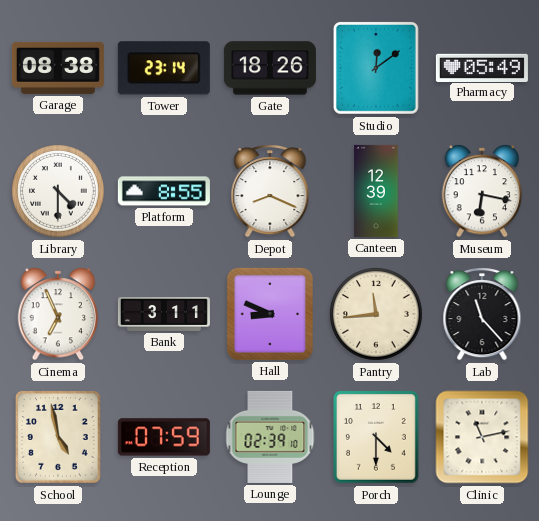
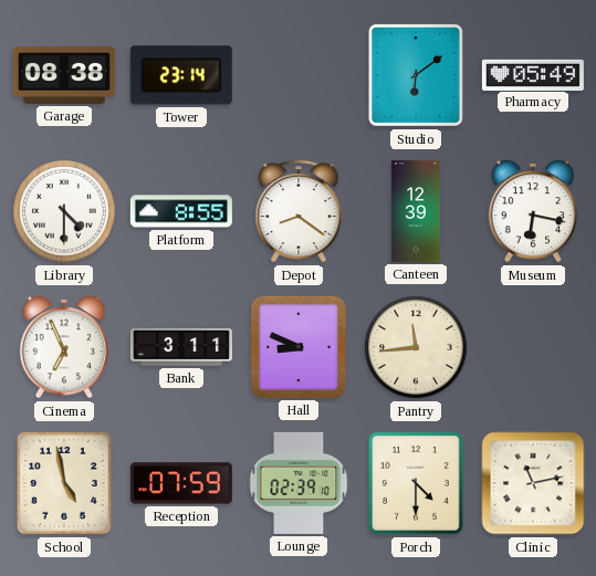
Gate: 18:26 -> none (270, 68)
Studio: 12:09 -> 6:09 (416, 75)
Depot: 8:19 -> 8:21 (299, 211)
Lab: 11:23 -> none (482, 314)
